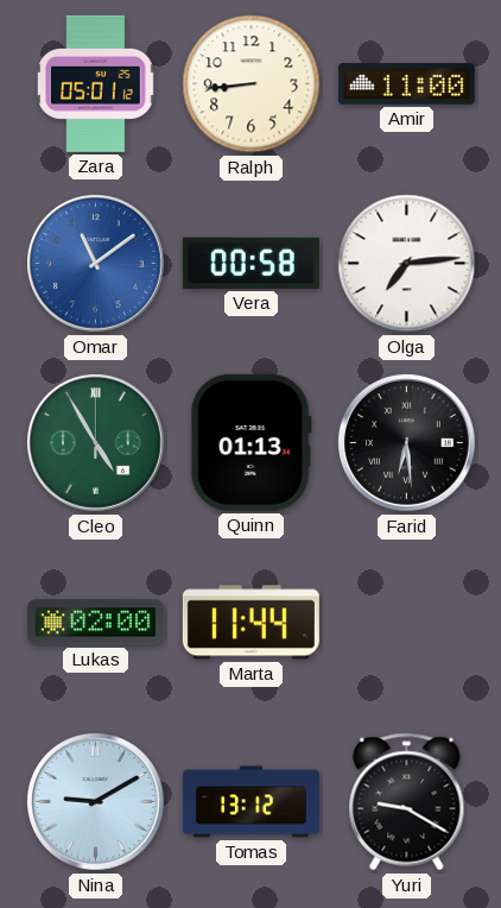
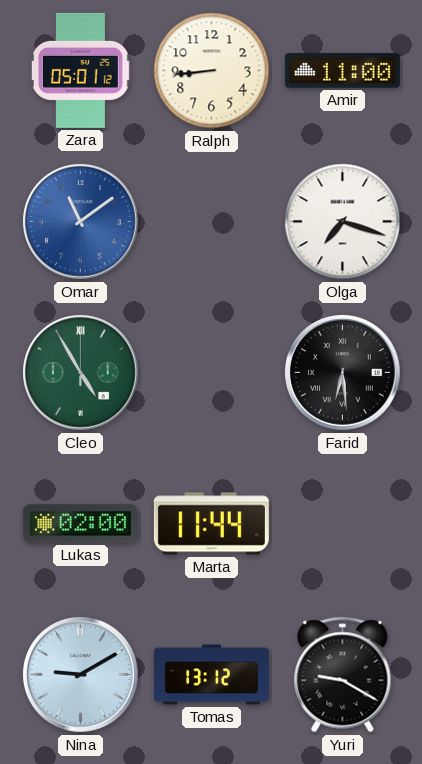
Vera: 00:58 -> none (251, 263)
Olga: 7:14 -> 7:18 (343, 222)
Quinn: 01:13 -> none (251, 442)
